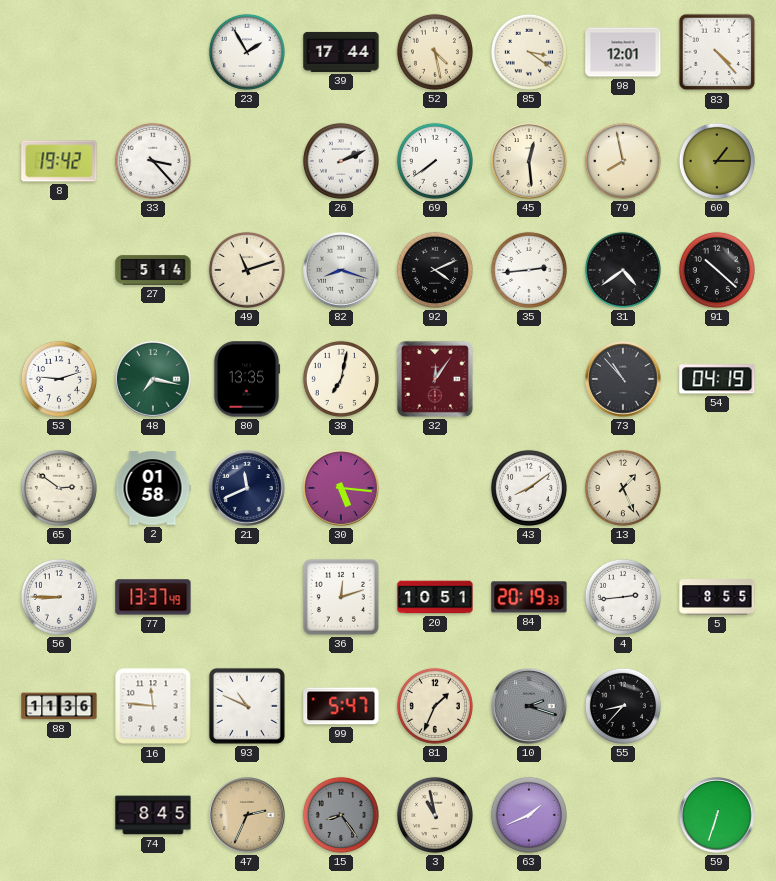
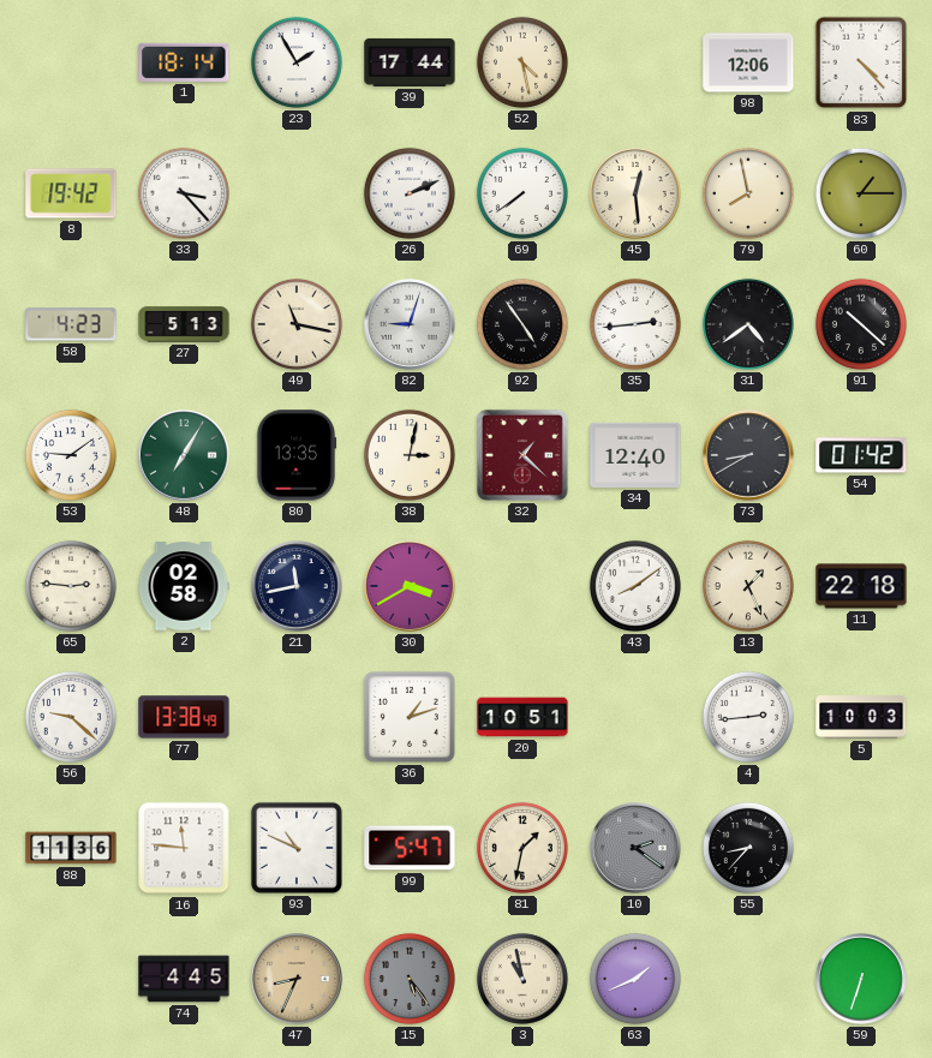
1: none -> 18:14 (184, 62)
85: 3:21 -> none (529, 52)
98: 12:01 -> 12:06 (748, 62)
58: none -> 4:23 (71, 324)
27: 5:14 -> 5:13 (184, 324)
49: 11:12 -> 11:17 (297, 324)
82: 8:18 -> 9:03 (410, 324)
92: 4:11 -> 4:54 (522, 324)
53: 9:12 -> 9:09 (71, 455)
48: 7:17 -> 7:05 (184, 455)
38: 7:02 -> 3:02 (410, 455)
32: 12:06 -> 1:22 (522, 455)
34: none -> 12:40 (635, 455)
73: 10:53 -> 8:40 (748, 455)
54: 04:19 -> 01:42 (861, 455)
65: 2:51 -> 2:46 (71, 586)
2: 01:58 -> 02:58 (184, 586)
21: 11:41 -> 11:43 (297, 586)
30: 5:16 -> 3:40 (410, 586)
11: none -> 22:18 (861, 586)
56: 8:45 -> 9:22 (71, 717)
77: 13:37 -> 13:38 (184, 717)
36: 12:12 -> 1:12 (410, 717)
84: 20:19 -> none (529, 597)
5: 8:55 -> 10:03 (861, 717)
81: 1:34 -> 1:32 (522, 848)
10: 2:18 -> 2:21 (635, 848)
74: 8:45 -> 4:45 (184, 979)
47: 2:34 -> 8:34 (297, 979)
15: 8:24 -> 5:24 (410, 979)
